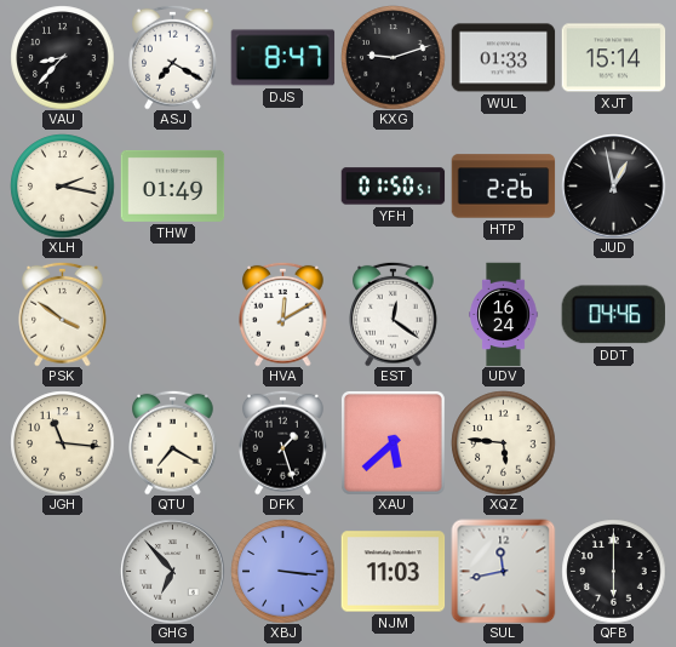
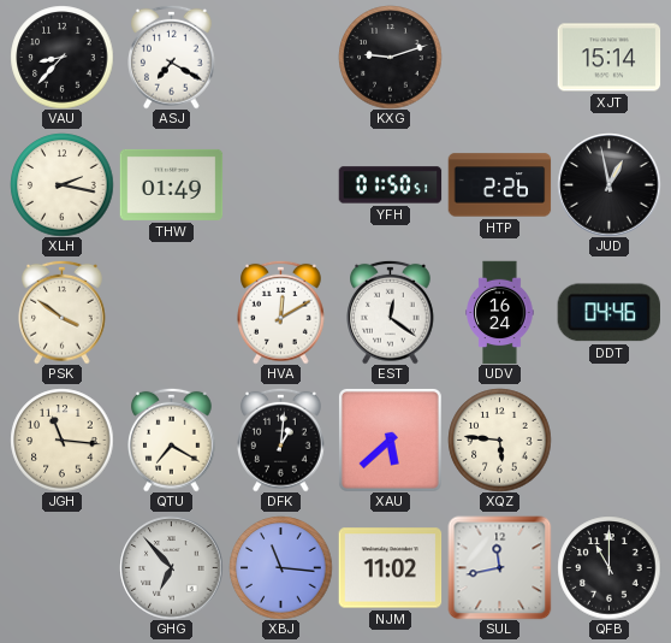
DJS: 8:47 -> none (282, 58)
WUL: 01:33 -> none (503, 58)
DFK: 1:27 -> 1:01 (281, 440)
XBJ: 3:16 -> 11:16 (280, 567)
NJM: 11:03 -> 11:02 (390, 568)
QFB: 6:00 -> 11:00 (608, 567)
